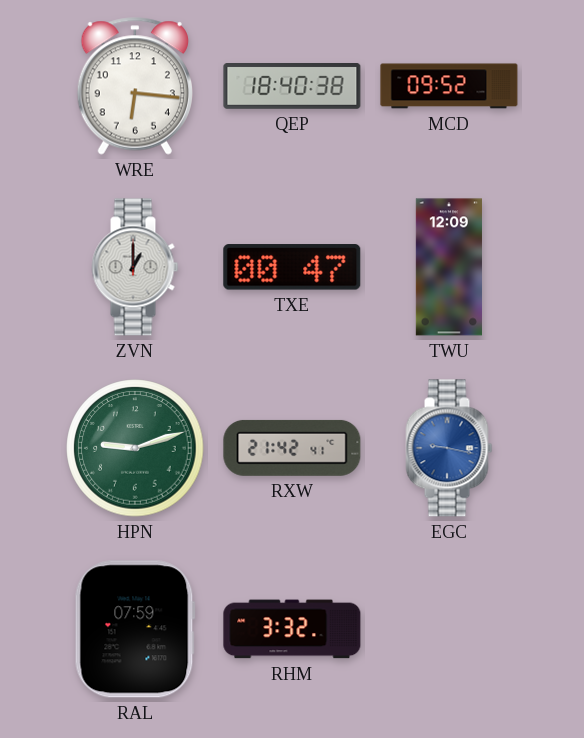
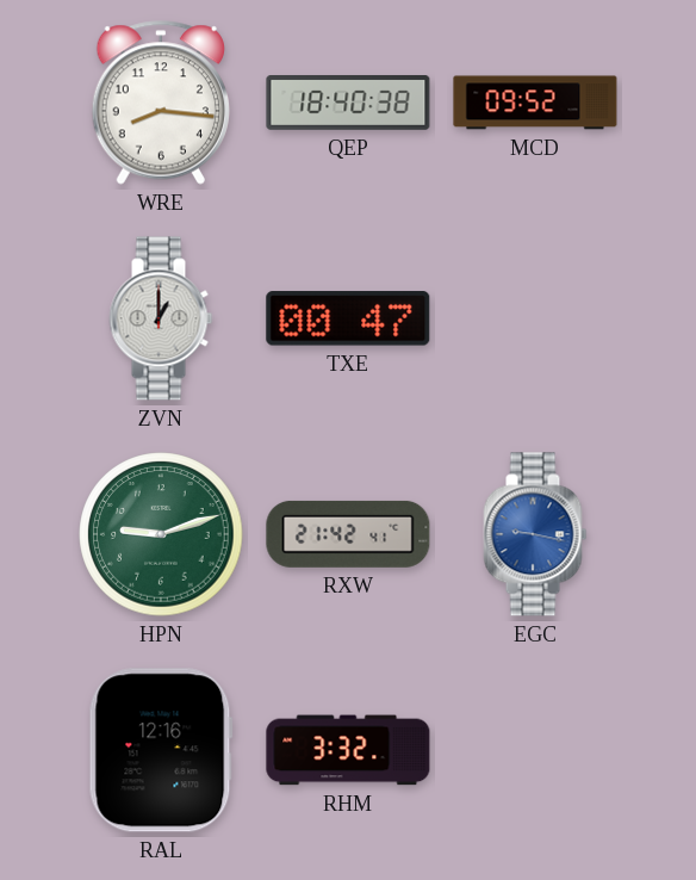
WRE: 6:16 -> 8:16 (160, 103)
TWU: 12:09 -> none (449, 267)
RAL: 07:59 -> 12:16 (161, 750)
